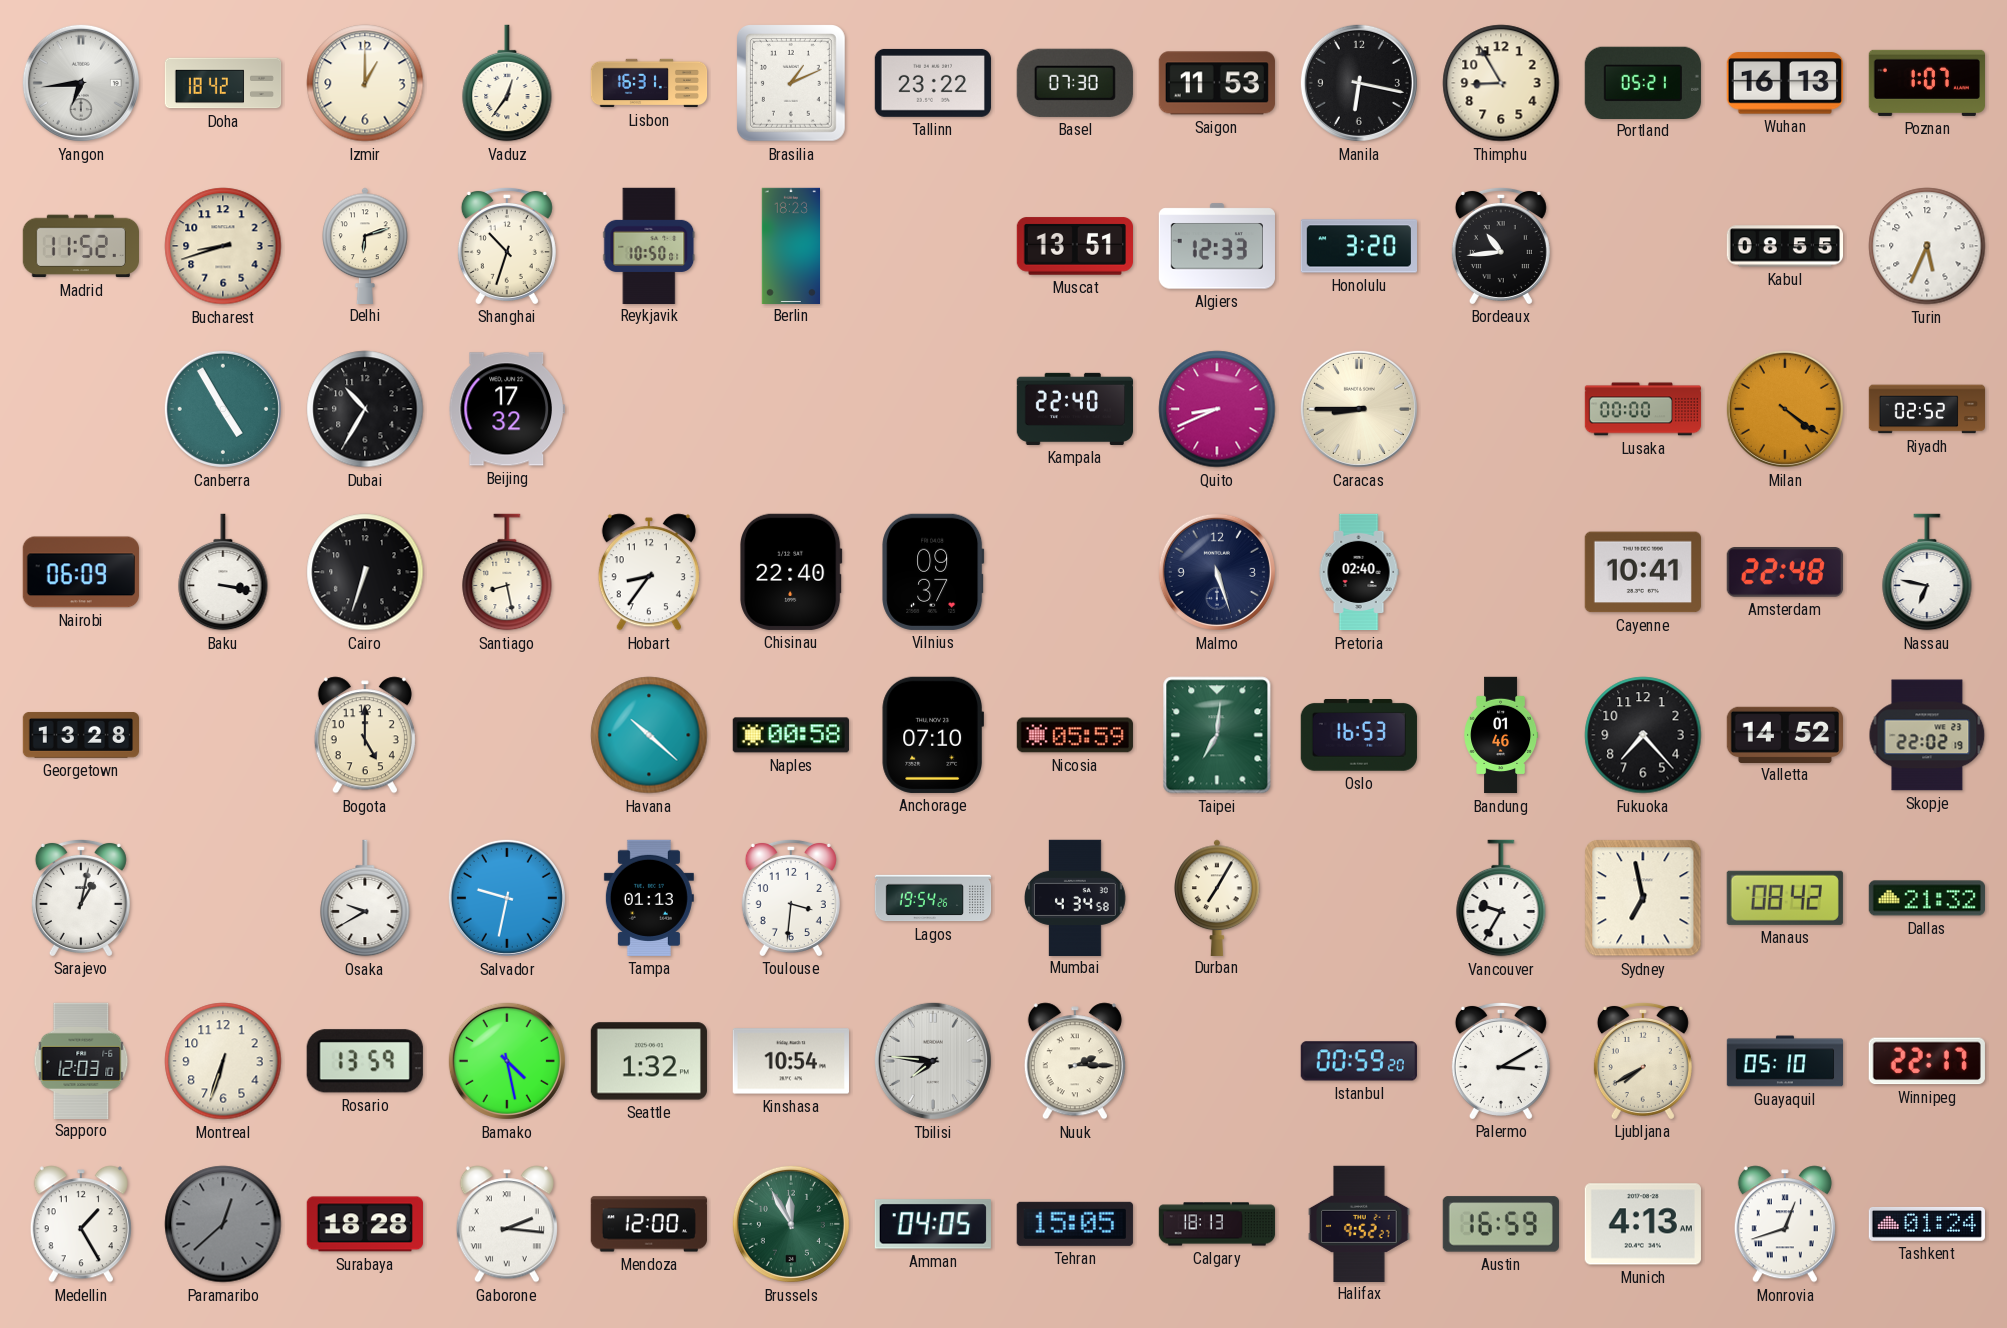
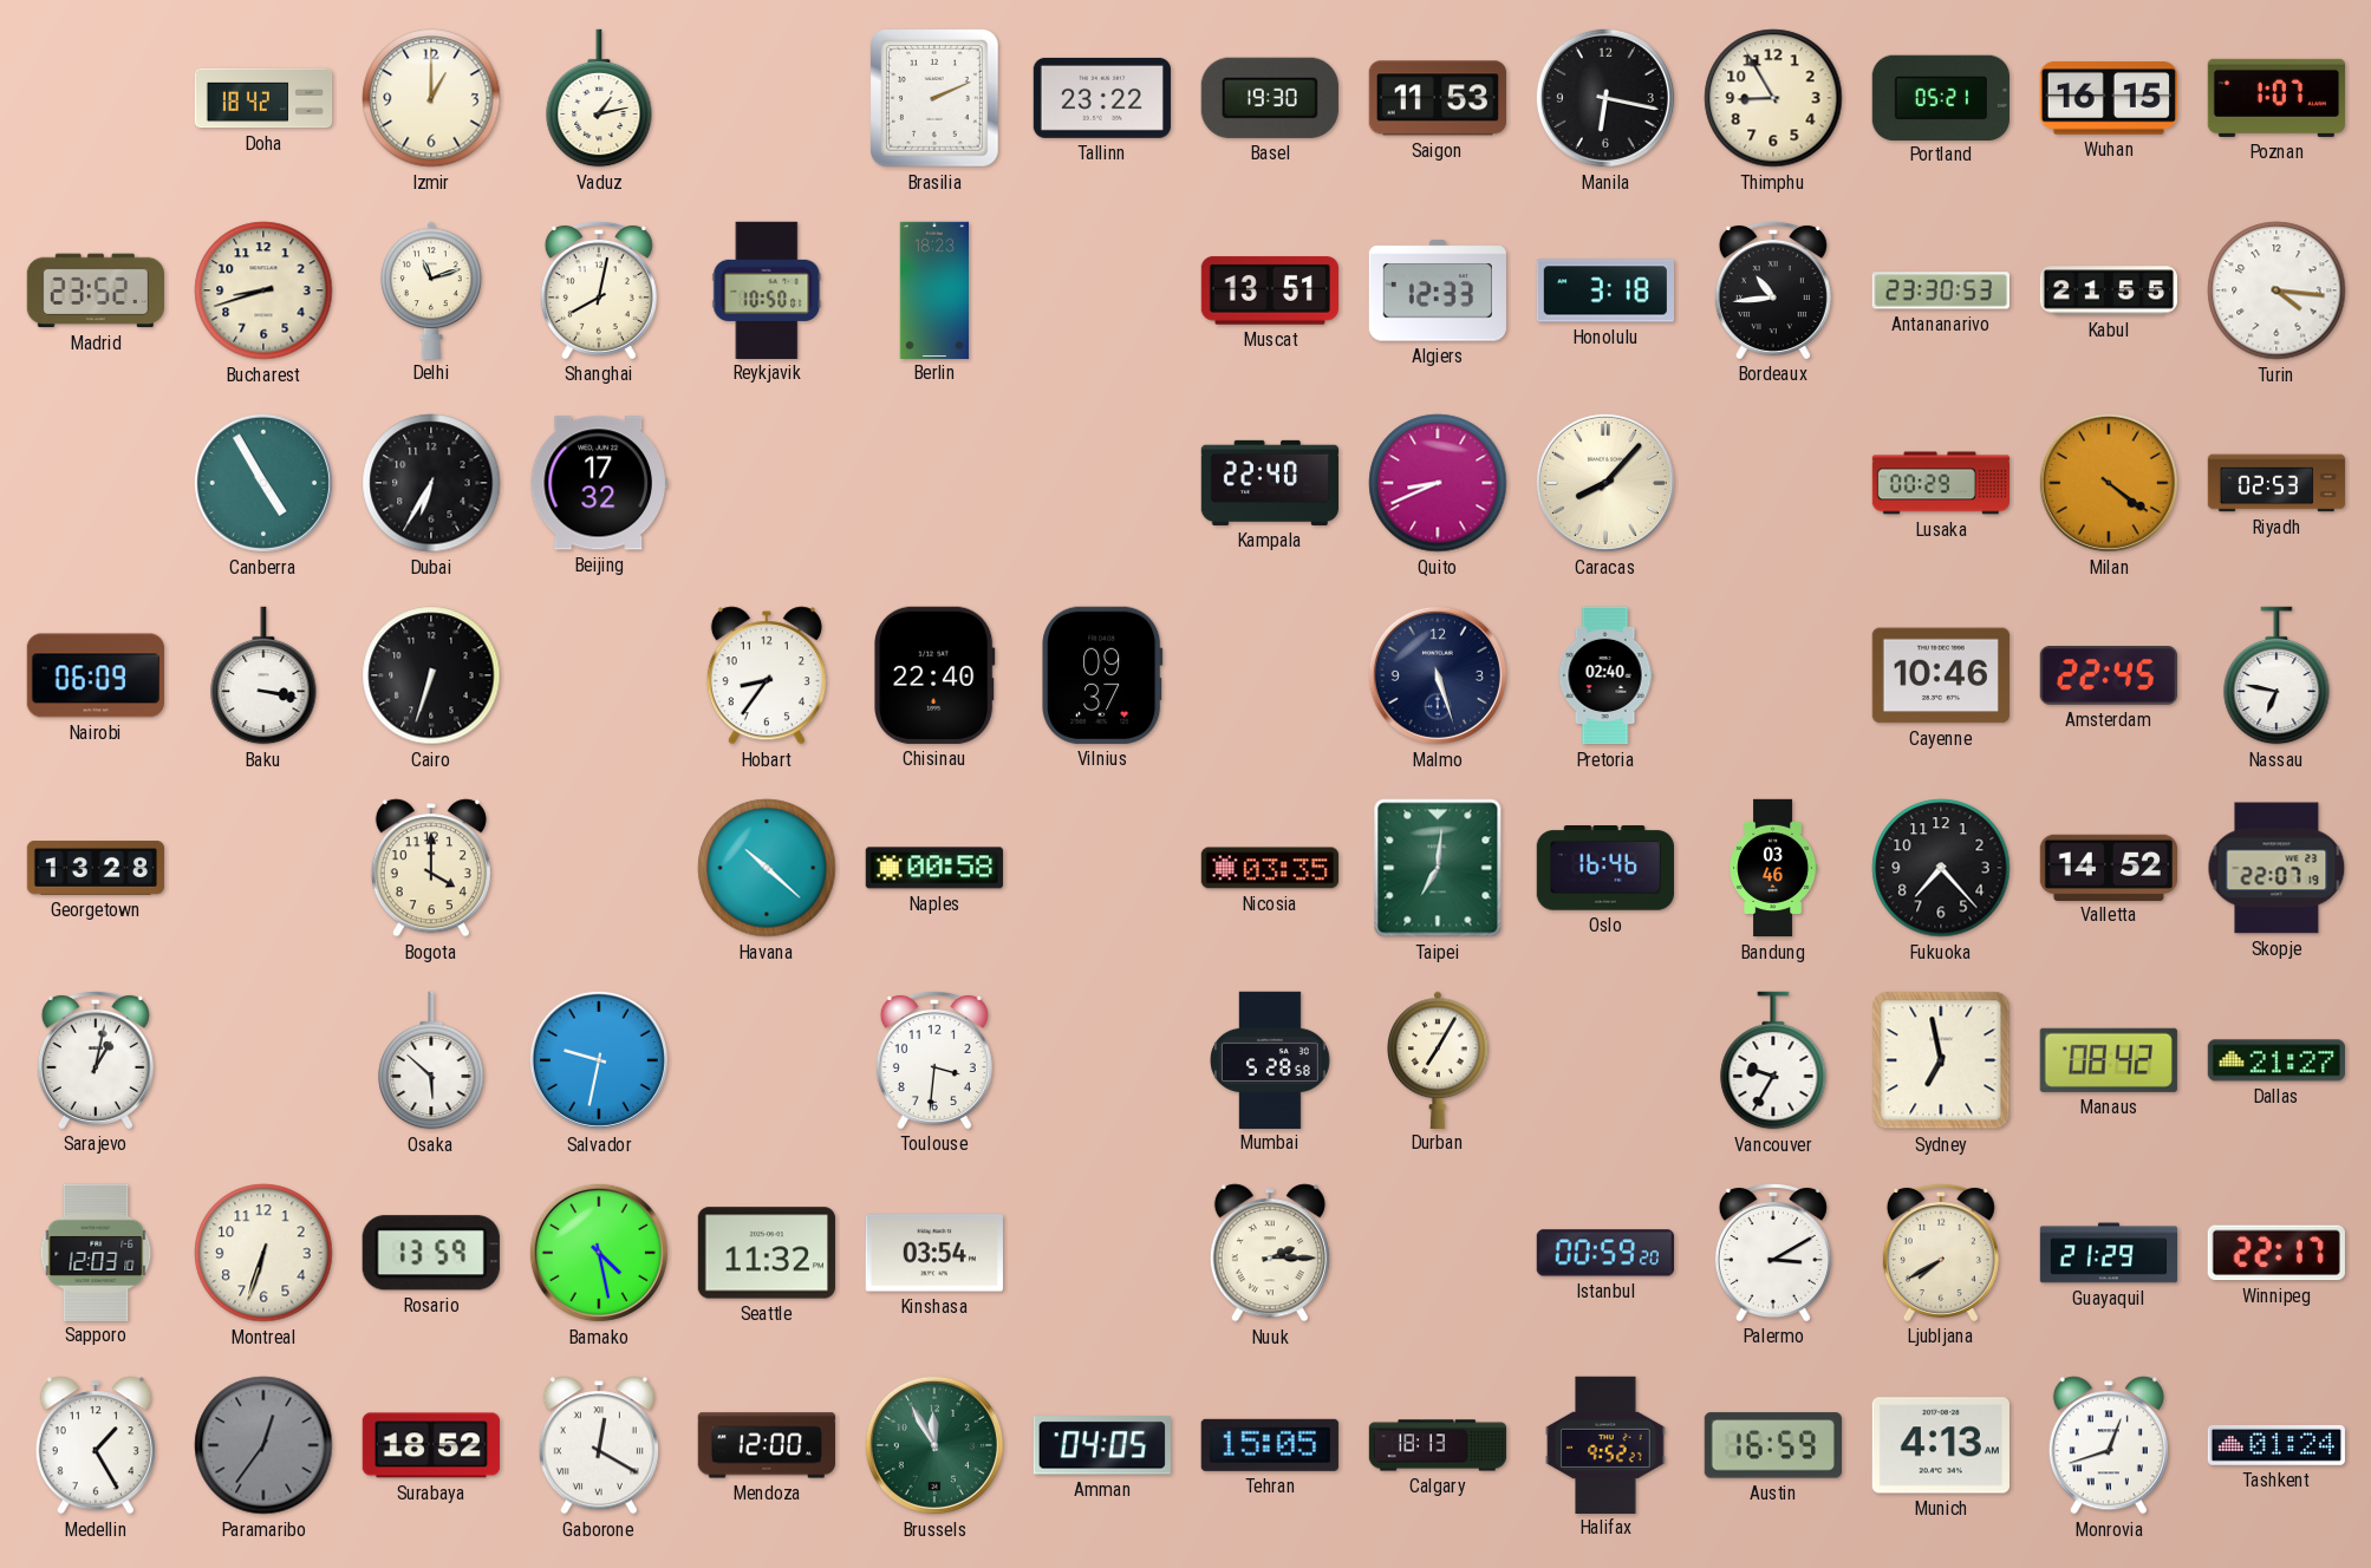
Yangon: 6:44 -> none (81, 83)
Vaduz: 12:36 -> 1:13 (599, 98)
Lisbon: 16:31 -> none (649, 83)
Brasilia: 1:11 -> 2:11 (936, 99)
Basel: 07:30 -> 19:30 (1270, 98)
Wuhan: 16:13 -> 16:15 (2109, 98)
Madrid: 11:52 -> 23:52 (95, 290)
Delhi: 6:12 -> 11:12 (431, 289)
Shanghai: 10:33 -> 8:02 (599, 289)
Honolulu: 3:20 -> 3:18 (1604, 290)
Antananarivo: none -> 23:30 (1941, 290)
Kabul: 08:55 -> 21:55 (2108, 290)
Turin: 5:34 -> 4:16 (2276, 290)
Dubai: 10:35 -> 6:35 (431, 483)
Caracas: 8:45 -> 8:07 (1605, 483)
Lusaka: 00:00 -> 00:29 (1941, 483)
Riyadh: 02:52 -> 02:53 (2276, 483)
Santiago: 8:28 -> none (507, 572)
Cayenne: 10:41 -> 10:46 (1941, 675)
Amsterdam: 22:48 -> 22:45 (2109, 675)
Bogota: 5:00 -> 4:00 (431, 868)
Anchorage: 07:10 -> none (932, 735)
Nicosia: 05:59 -> 03:35 (1270, 868)
Oslo: 16:53 -> 16:46 (1605, 869)
Bandung: 01:46 -> 03:46 (1773, 868)
Skopje: 22:02 -> 22:07 (2276, 868)
Osaka: 9:40 -> 5:52 (431, 1060)
Tampa: 01:13 -> none (649, 898)
Lagos: 19:54 -> none (933, 898)
Mumbai: 4:34 -> 5:28 (1271, 1059)
Dallas: 21:32 -> 21:27 (2275, 1060)
Seattle: 1:32 -> 11:32 (767, 1253)
Kinshasa: 10:54 -> 03:54 (934, 1253)
Tbilisi: 7:46 -> none (933, 1061)
Guayaquil: 05:10 -> 21:29 (2109, 1253)
Paramaribo: 12:38 -> 12:36 (263, 1445)
Surabaya: 18:28 -> 18:52 (431, 1445)
Gaborone: 2:16 -> 12:20 (599, 1445)
